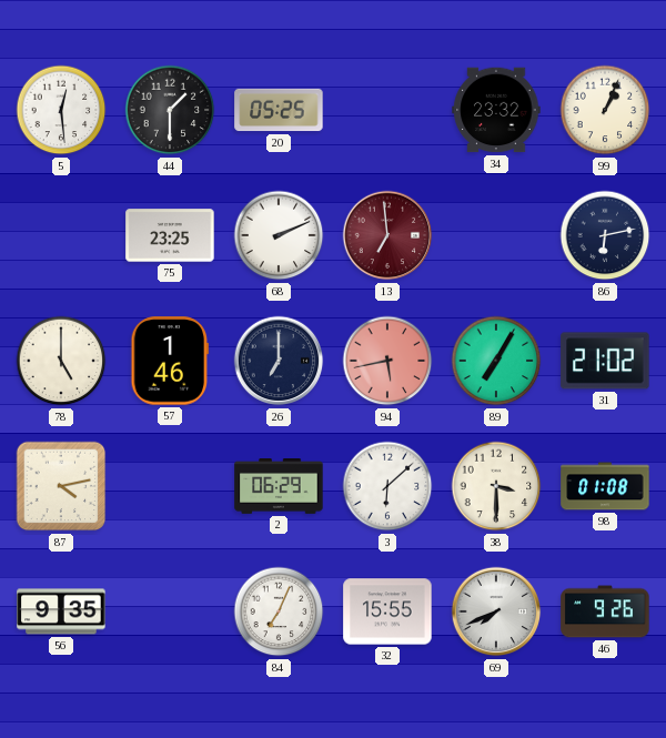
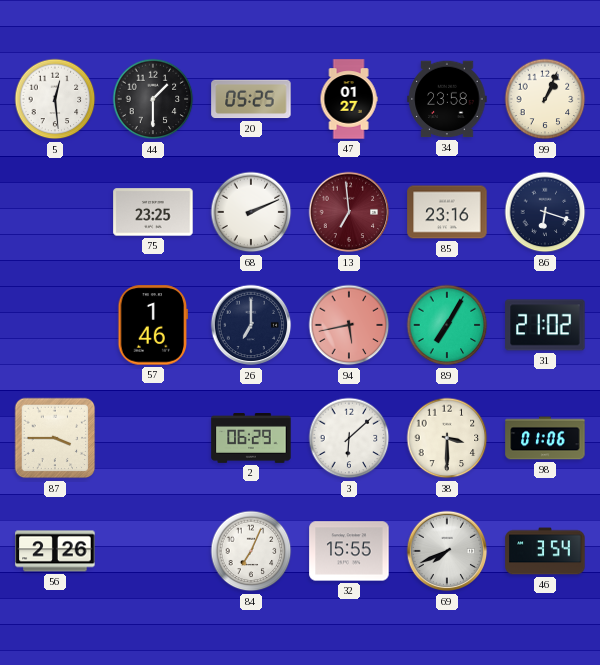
47: none -> 01:27 (349, 99)
34: 23:32 -> 23:58 (447, 99)
85: none -> 23:16 (447, 212)
86: 6:13 -> 6:18 (545, 212)
78: 5:00 -> none (61, 361)
87: 4:13 -> 3:45 (55, 438)
98: 01:08 -> 01:06 (545, 438)
56: 9:35 -> 2:26 (55, 551)
46: 9:26 -> 3:54 (545, 551)
